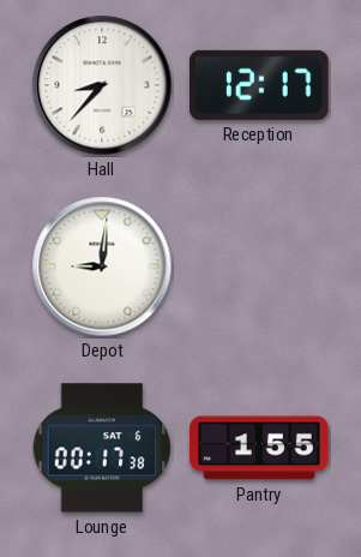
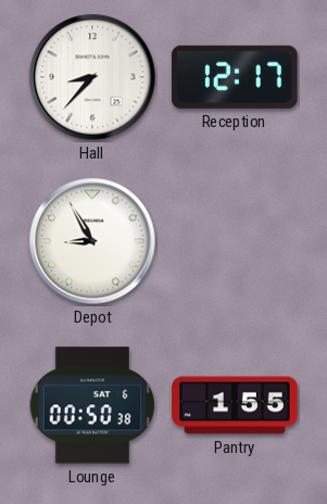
Depot: 9:01 -> 8:55 (92, 241)
Lounge: 00:17 -> 00:50 (92, 405)
